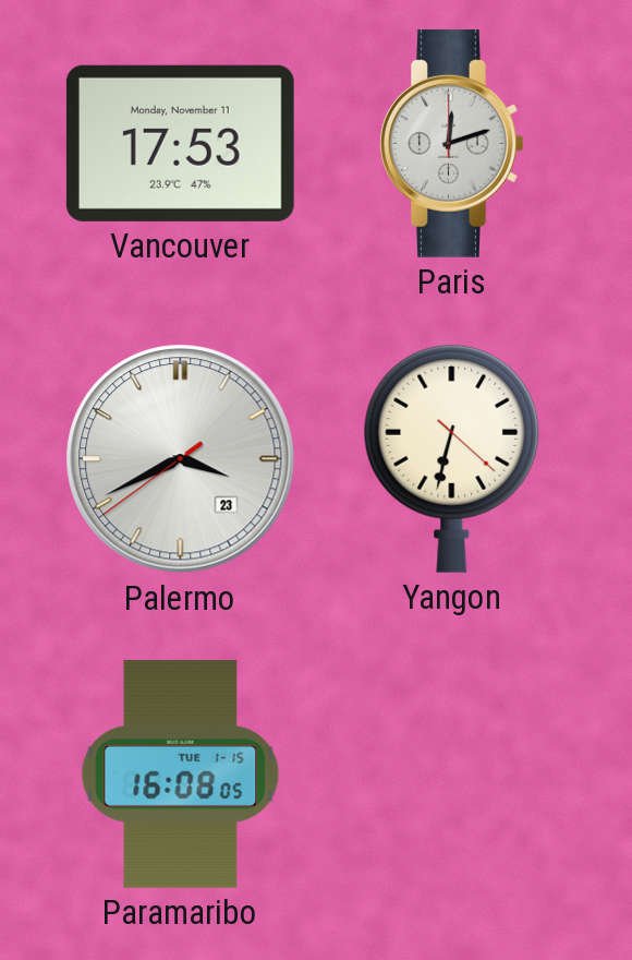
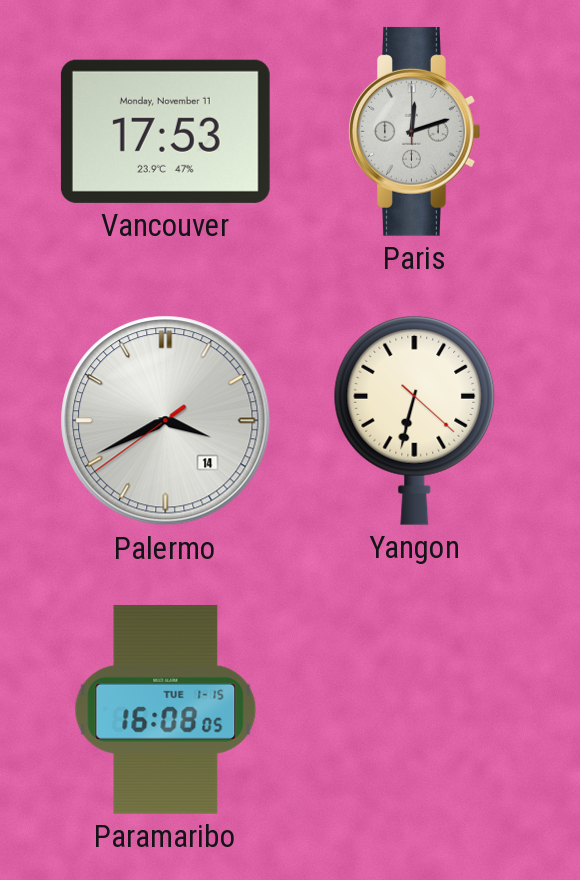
Palermo date: 23 -> 14 (166, 421)
